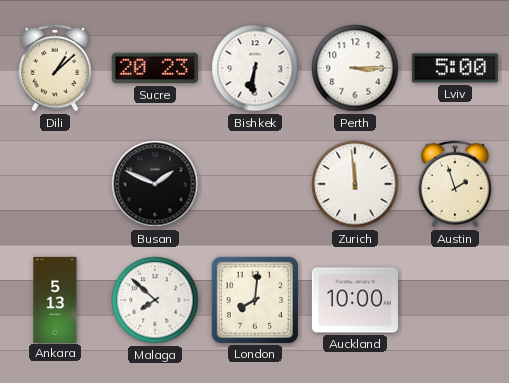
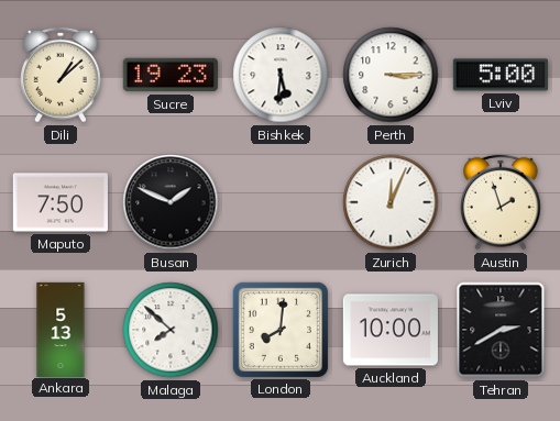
Sucre: 20:23 -> 19:23 (171, 75)
Bishkek: 6:31 -> 5:31 (281, 75)
Maputo: none -> 7:50 (61, 202)
Zurich: 11:59 -> 12:04 (391, 202)
Tehran: none -> 2:40 (501, 330)
